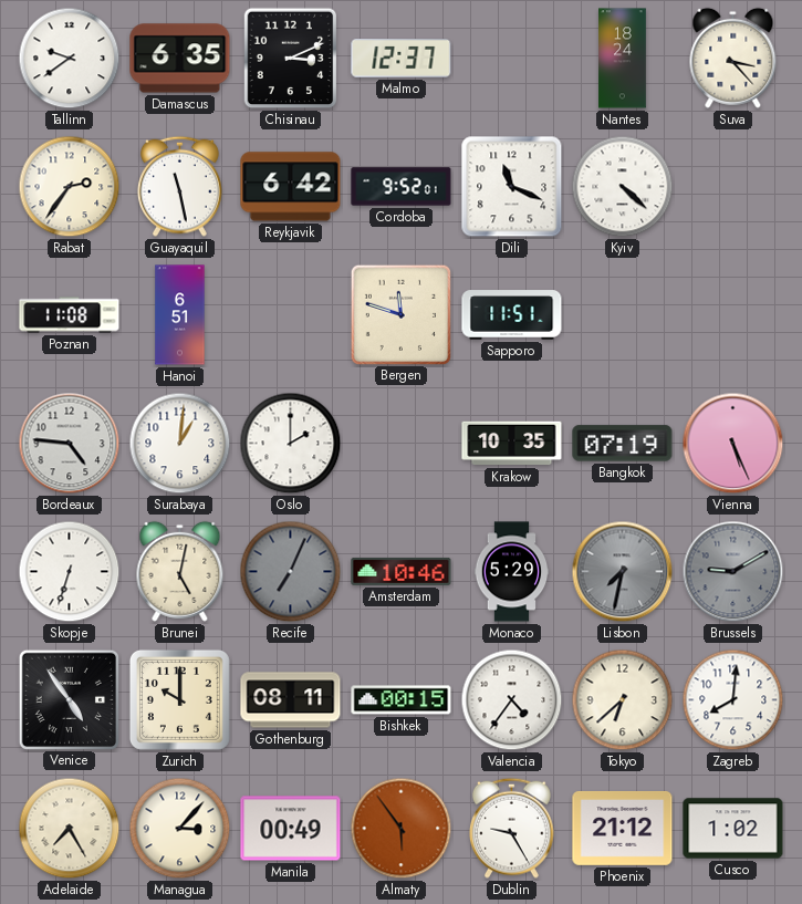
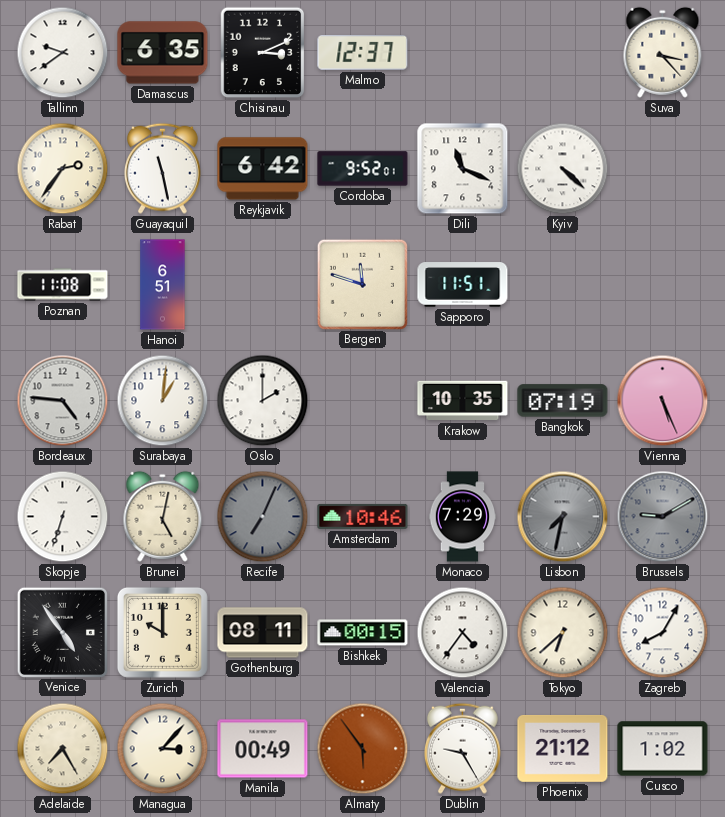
Nantes: 18:24 -> none (623, 59)
Monaco: 5:29 -> 7:29 (463, 517)
Zagreb: 8:01 -> 8:05 (663, 633)
